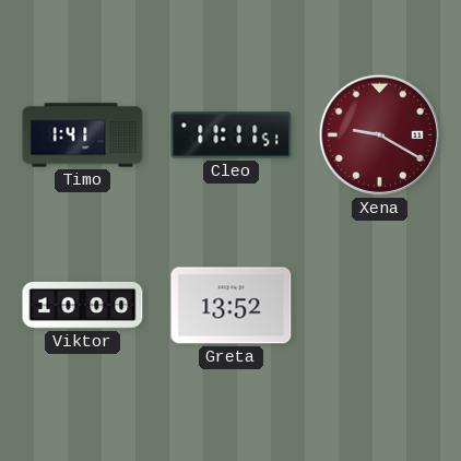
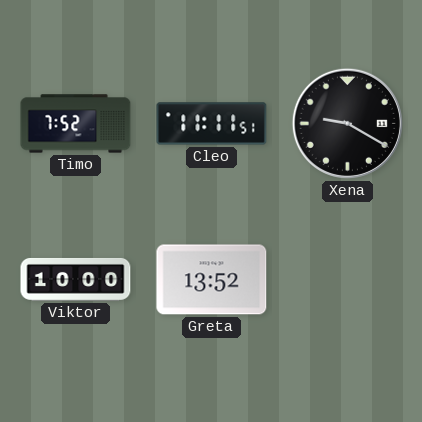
Timo: 1:41 -> 7:52 (76, 124)
Xena dial: burgundy -> black (347, 123)
